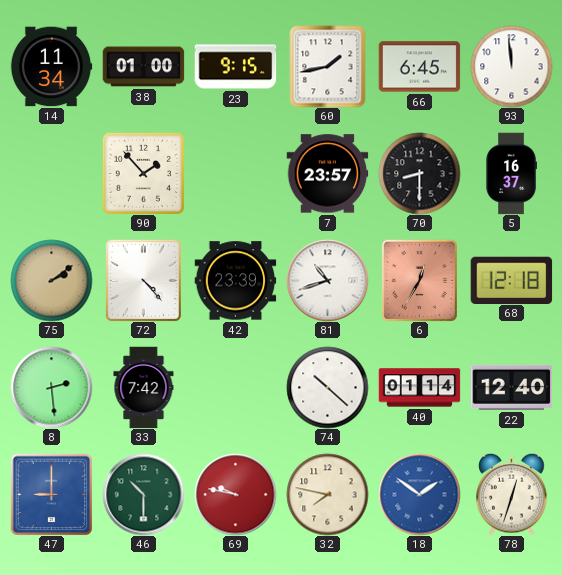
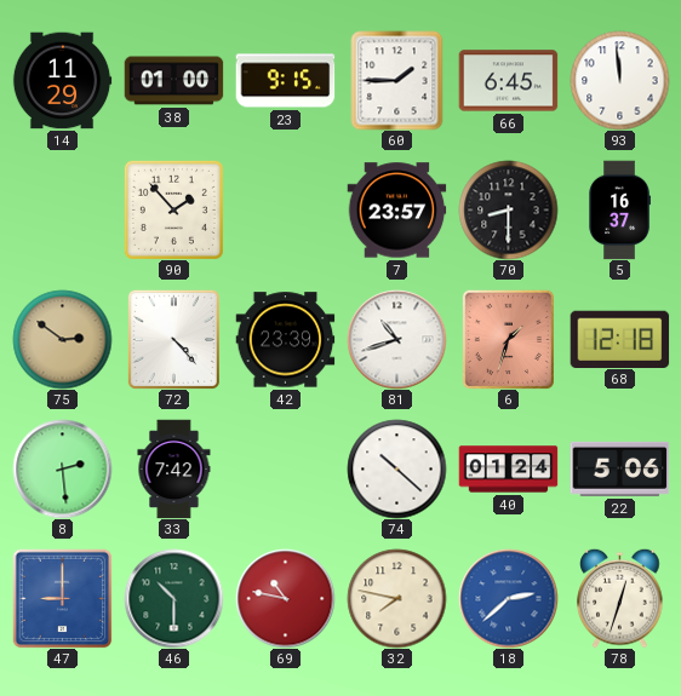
14: 11:34 -> 11:29 (62, 81)
60: 1:43 -> 1:45 (397, 80)
75: 2:09 -> 2:51 (62, 339)
6: 12:35 -> 1:33 (508, 339)
40: 01:14 -> 01:24 (508, 470)
22: 12:40 -> 5:06 (619, 468)
69: 9:47 -> 10:47 (285, 598)
18: 1:51 -> 2:38 (508, 598)
